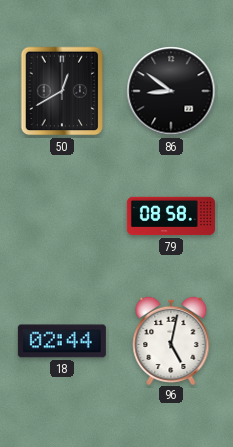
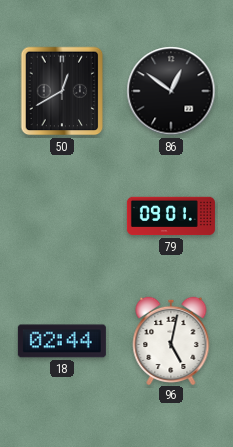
86: 8:51 -> 12:51 (171, 91)
79: 08:58 -> 09:01 (171, 216)
